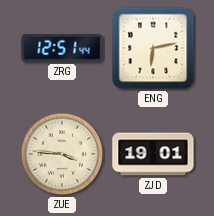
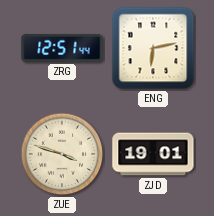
ZUE: 3:46 -> 3:48 (62, 154)
